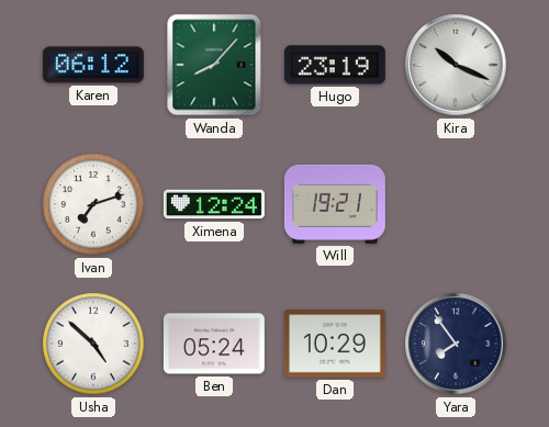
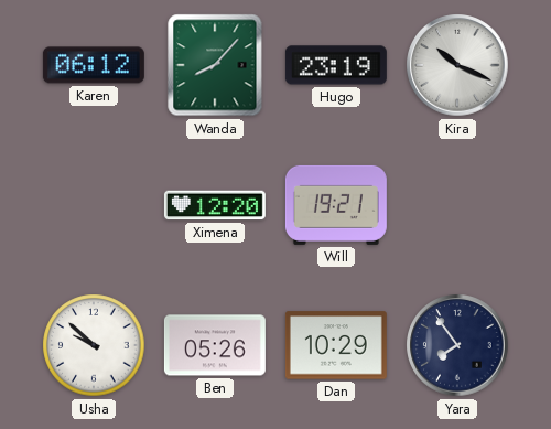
Ivan: 7:12 -> none (93, 204)
Ximena: 12:24 -> 12:20 (215, 205)
Usha: 4:52 -> 9:52 (94, 345)
Ben: 05:24 -> 05:26 (215, 345)
